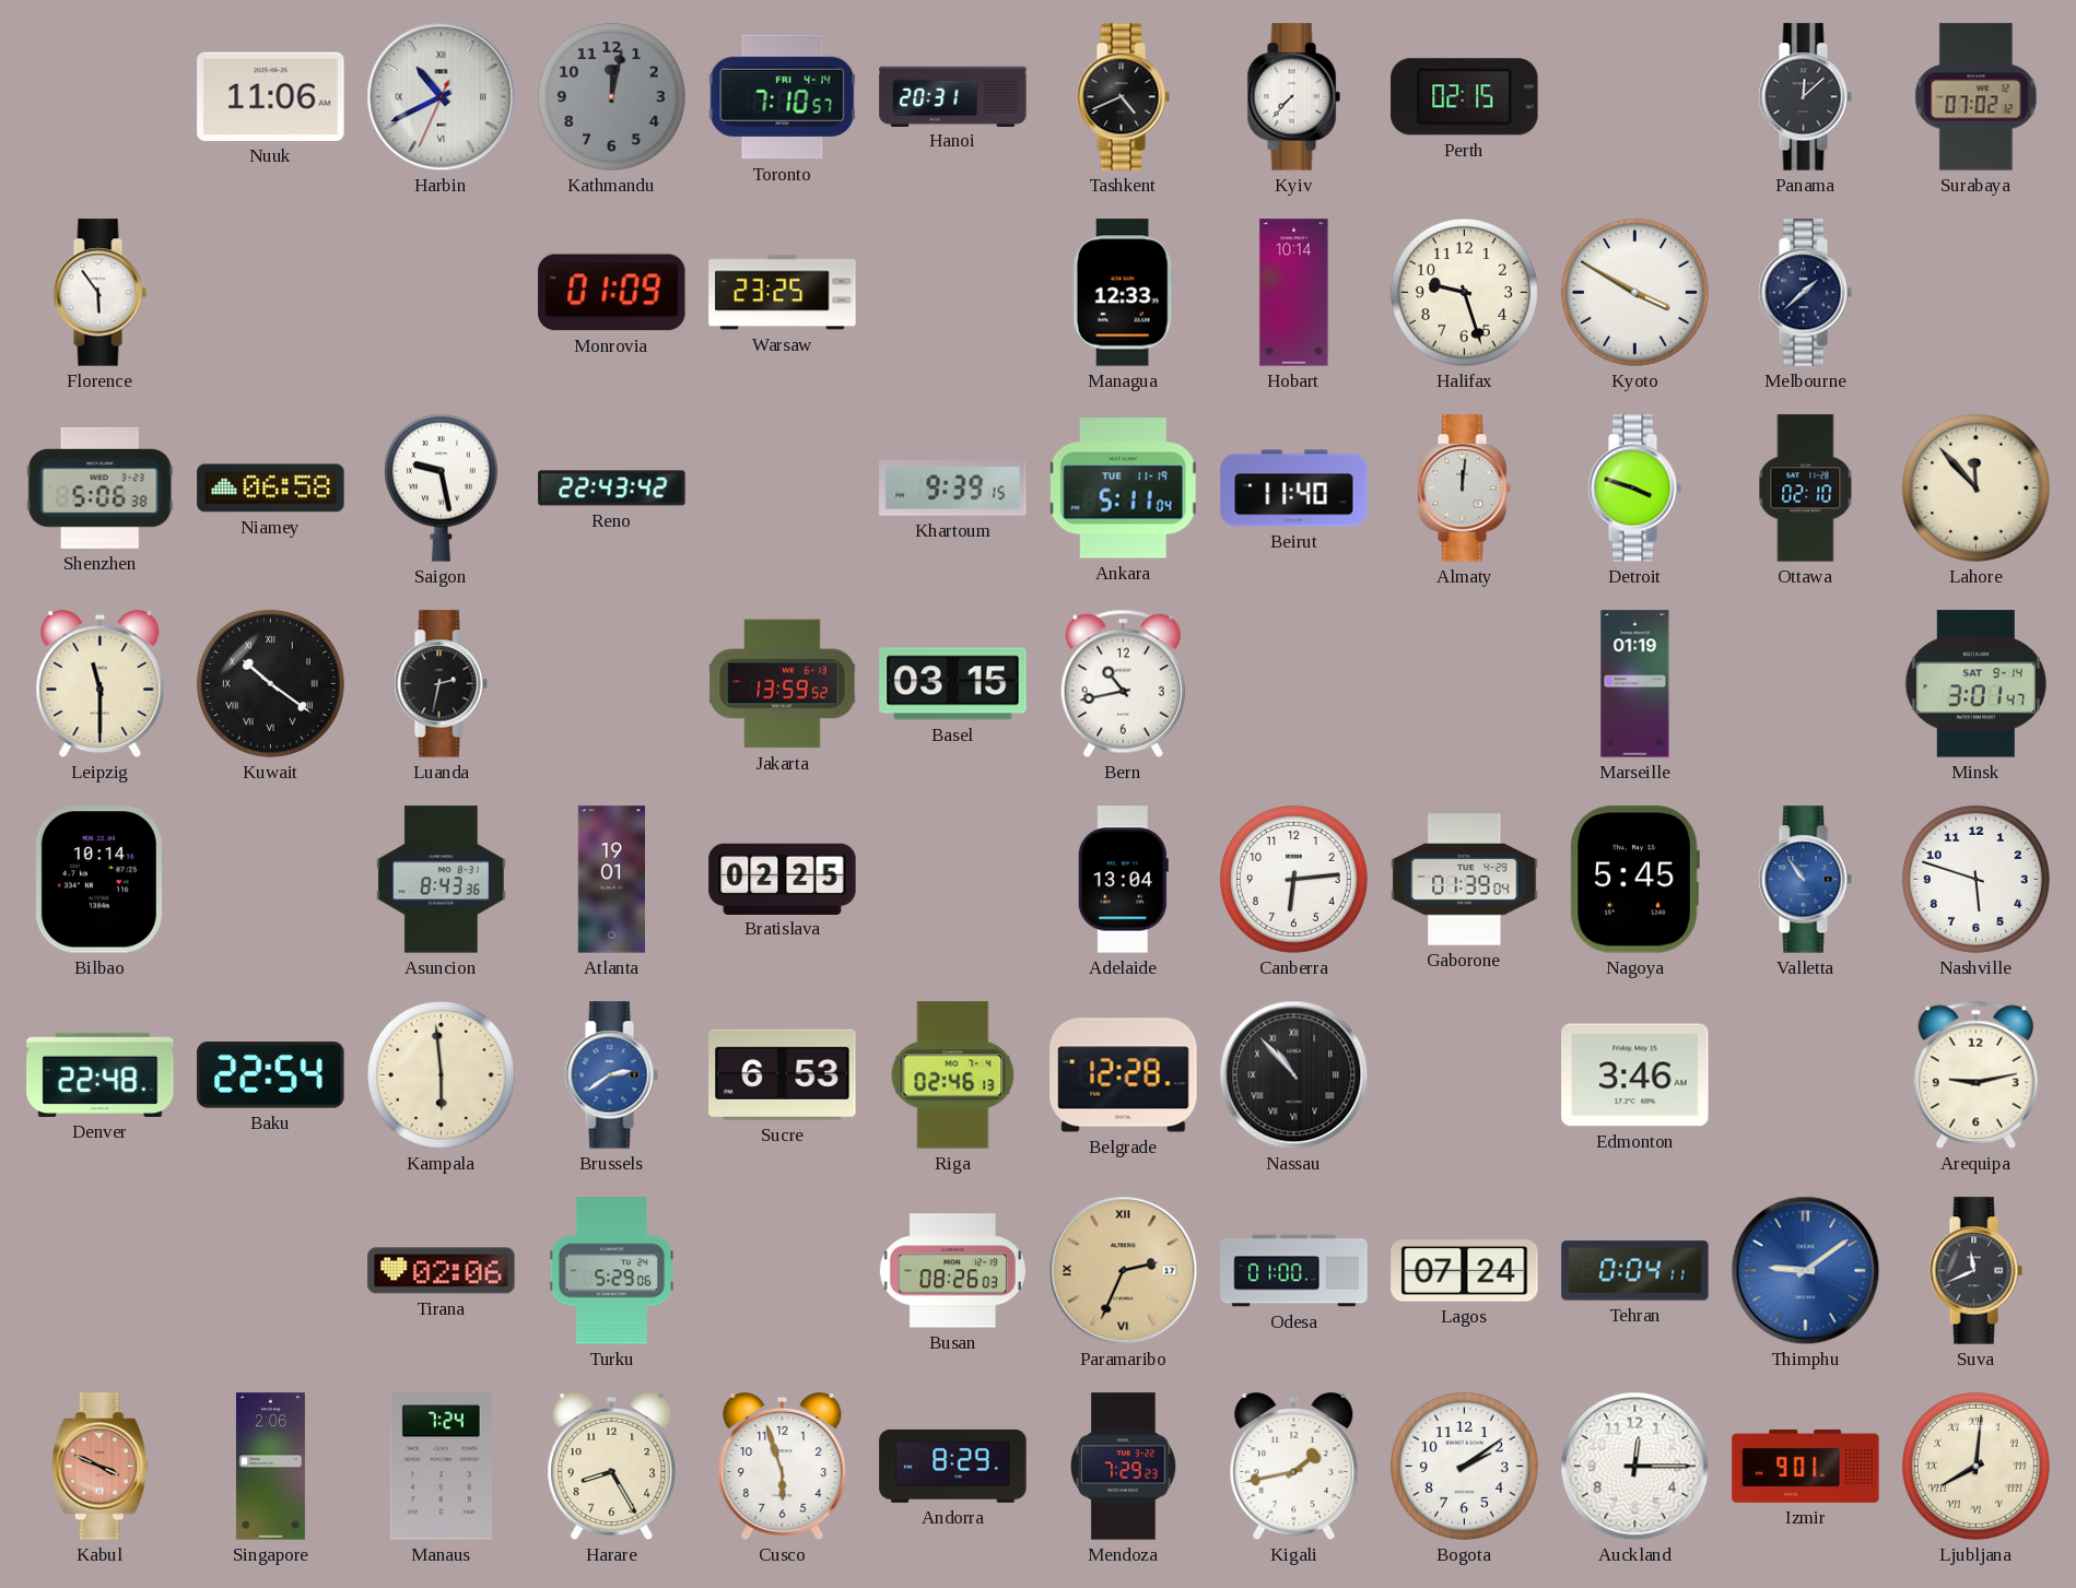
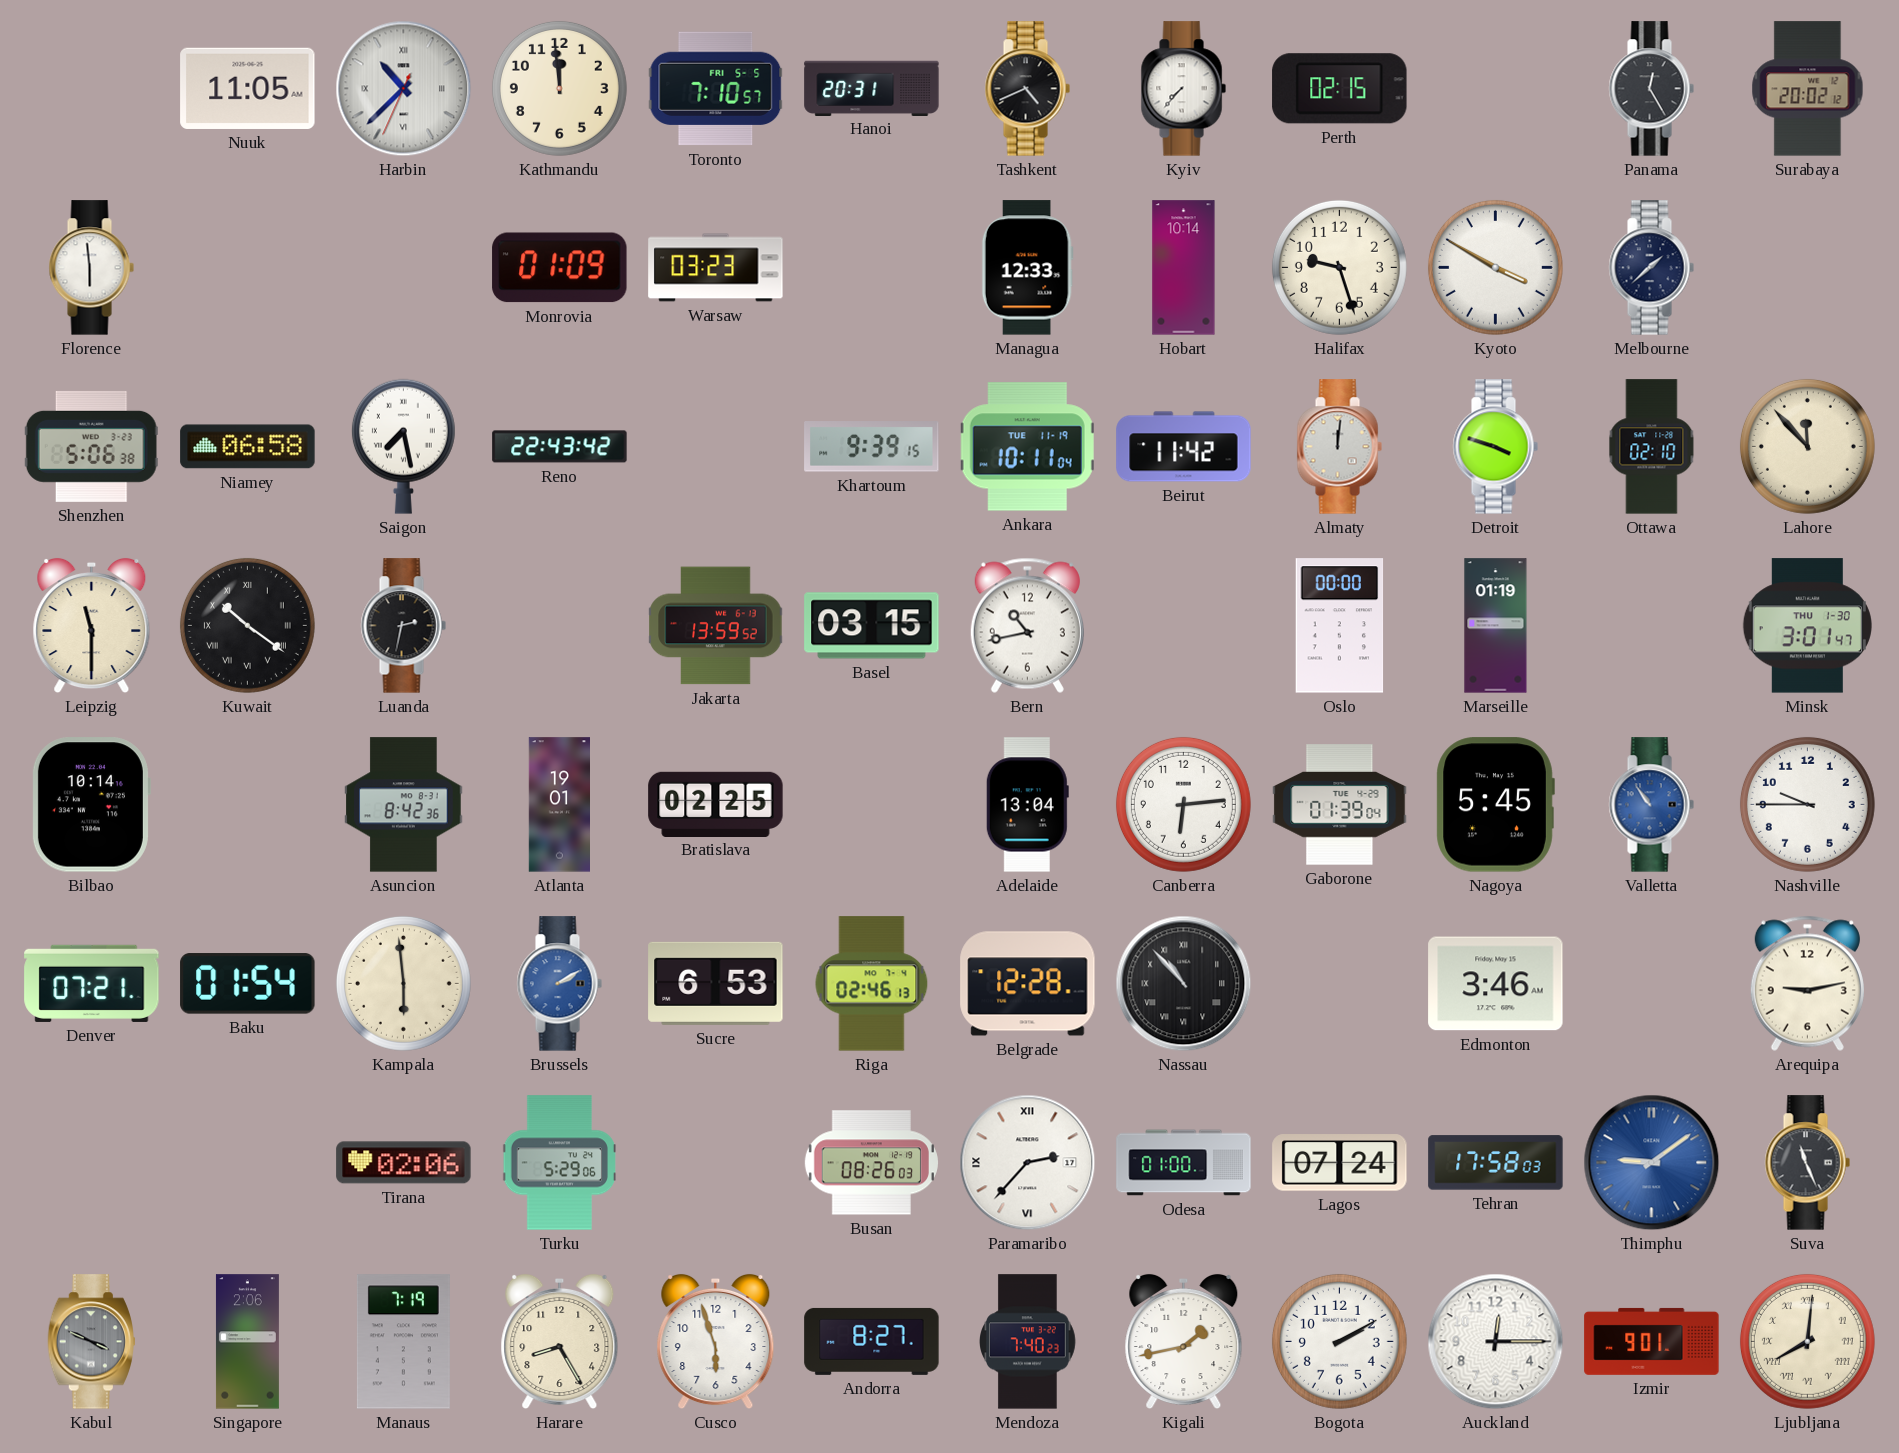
Nuuk: 11:06 -> 11:05 (248, 88)
Harbin: 10:40 -> 10:37 (404, 89)
Kathmandu: 12:02 -> 11:59 (559, 88)
Kathmandu dial: grey -> cream (559, 88)
Toronto date: FRI 4-14 -> FRI 5-5 (716, 89)
Panama: 12:08 -> 12:25 (1651, 89)
Surabaya: 07:02 -> 20:02 (1808, 89)
Florence: 5:54 -> 5:59 (91, 268)
Warsaw: 23:25 -> 03:23 (716, 268)
Saigon: 9:28 -> 7:28 (403, 446)
Ankara: 5:11 -> 10:11 (1027, 447)
Beirut: 11:40 -> 11:42 (1184, 447)
Oslo: none -> 00:00 (1340, 626)
Minsk date: SAT 9-14 -> THU 1-30 (1807, 626)
Asuncion: 8:43 -> 8:42 (404, 805)
Nashville: 5:48 -> 9:45 (1807, 804)
Denver: 22:48 -> 07:21 (92, 983)
Baku: 22:54 -> 01:54 (248, 984)
Brussels: 2:39 -> 2:10 (559, 984)
Paramaribo: 2:34 -> 2:37 (1028, 1163)
Paramaribo dial: champagne -> white (1028, 1163)
Tehran: 0:04 -> 17:58 (1496, 1163)
Suva: 11:41 -> 11:26 (1807, 1163)
Kabul dial: salmon -> grey (91, 1342)
Manaus: 7:24 -> 7:19 (403, 1342)
Andorra: 8:29 -> 8:27 (872, 1341)
Mendoza: 7:29 -> 7:40 (1028, 1342)
Bogota: 2:09 -> 2:10 (1339, 1341)
